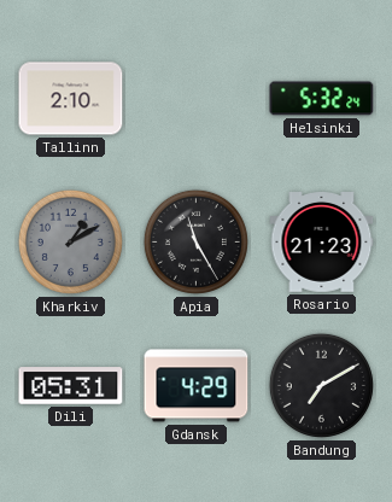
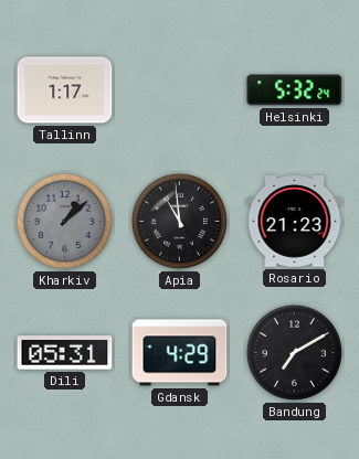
Tallinn: 2:10 -> 1:17 (65, 90)
Kharkiv: 1:10 -> 1:08 (64, 221)
Apia: 11:25 -> 10:59 (179, 221)
